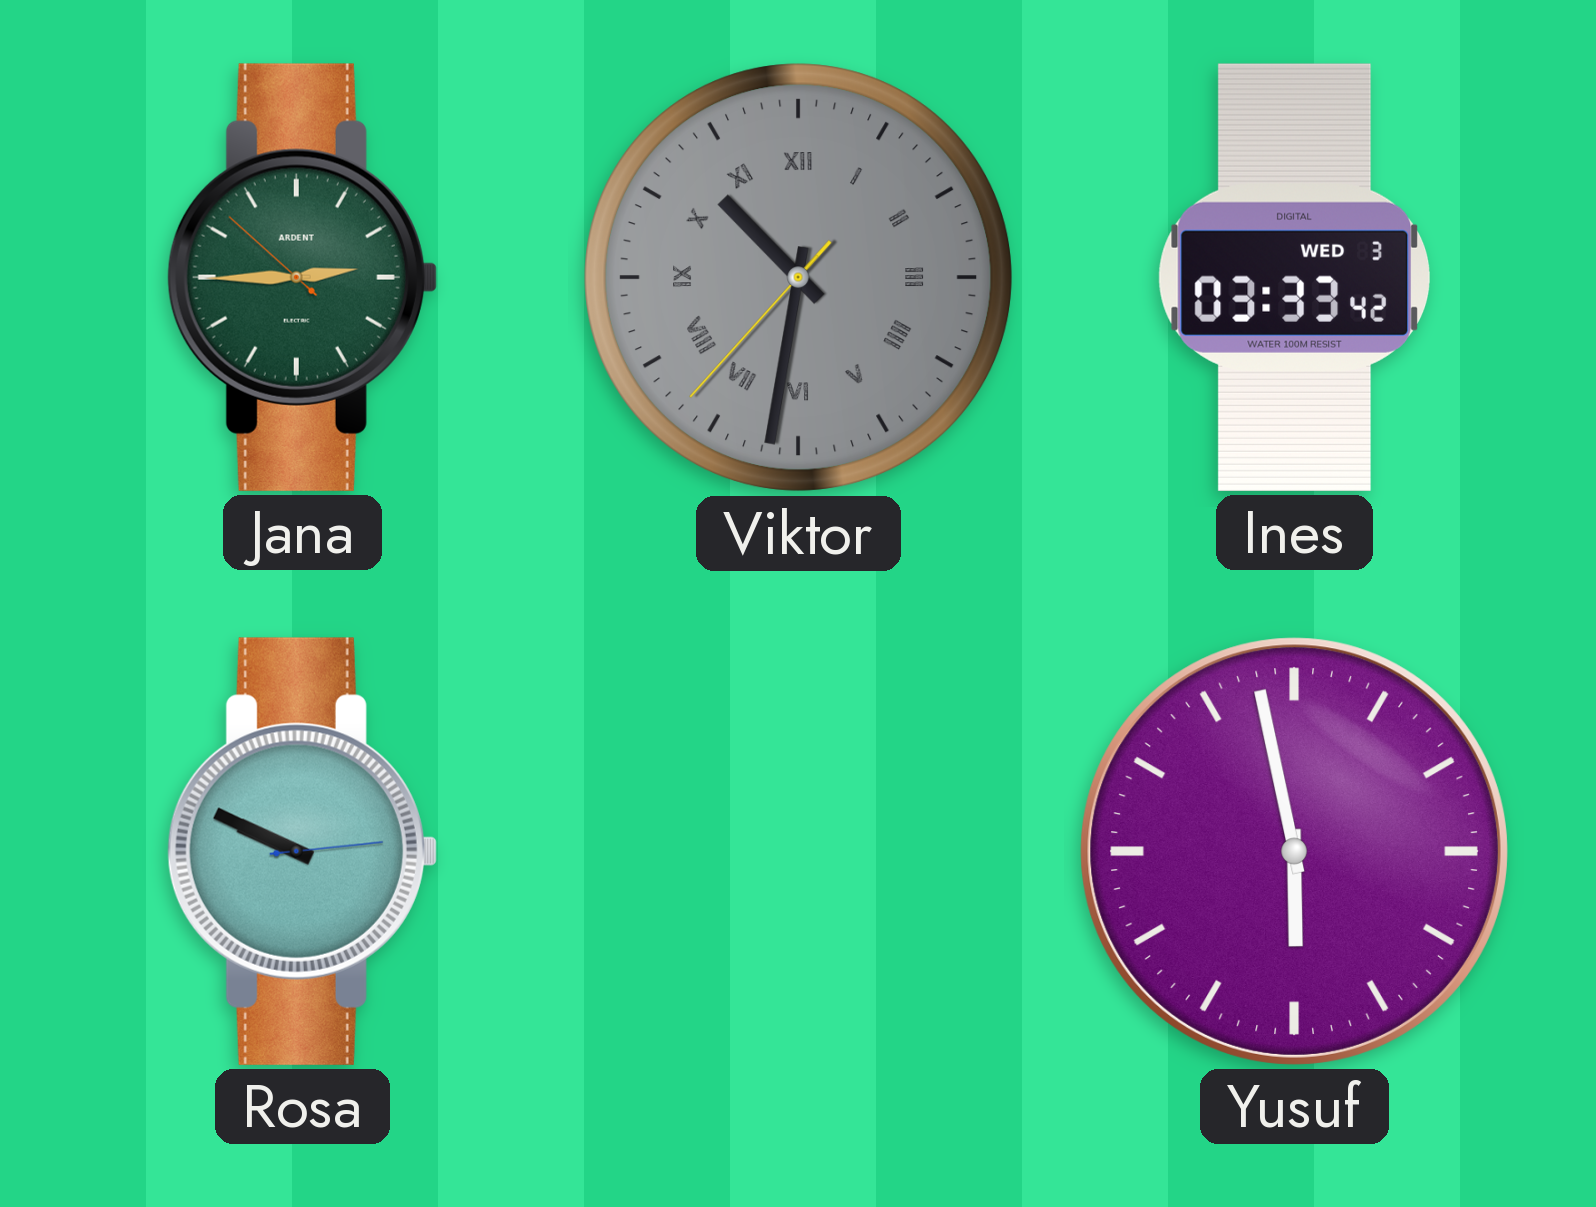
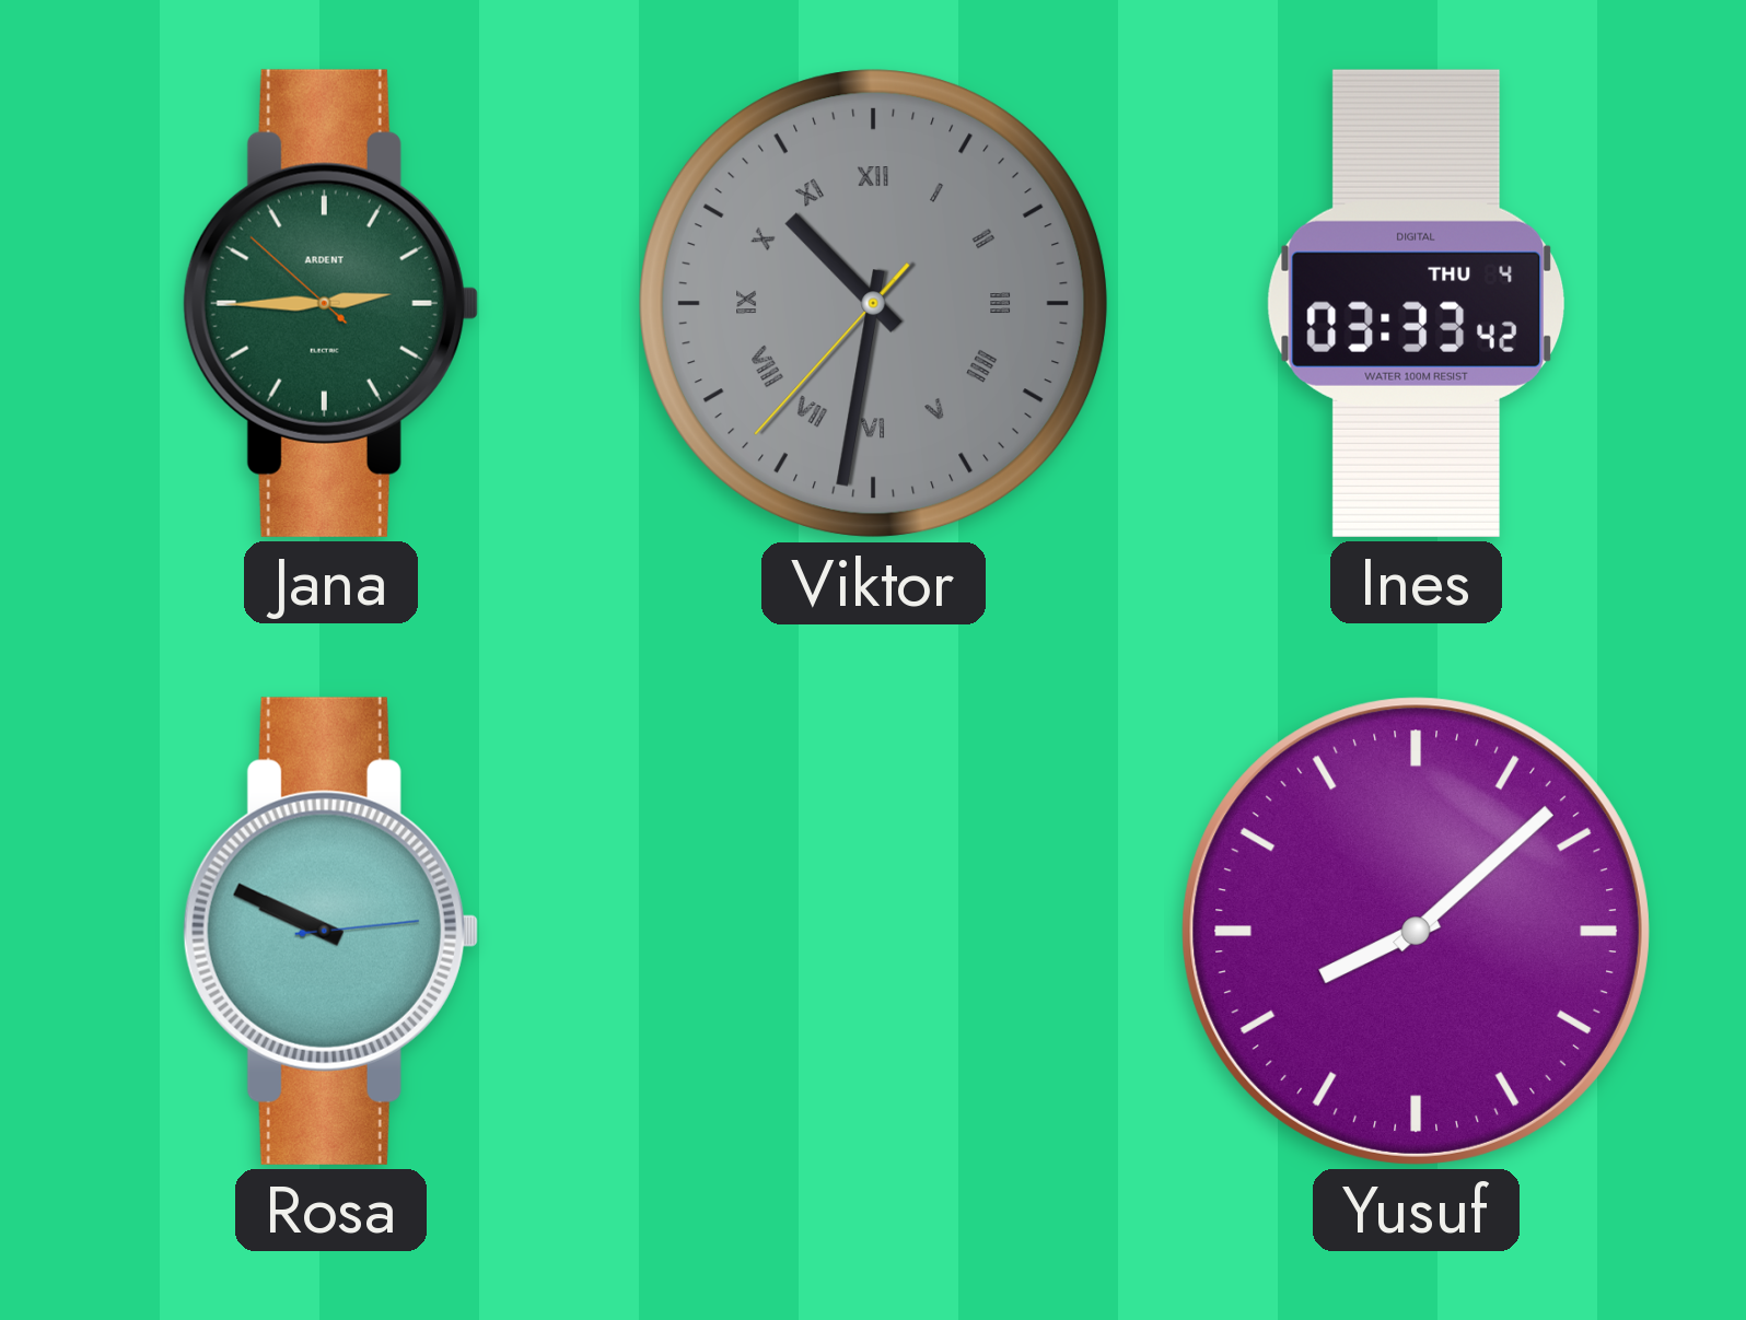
Ines date: WED 3 -> THU 4 (1416, 303)
Yusuf: 5:58 -> 8:08 (1416, 931)
